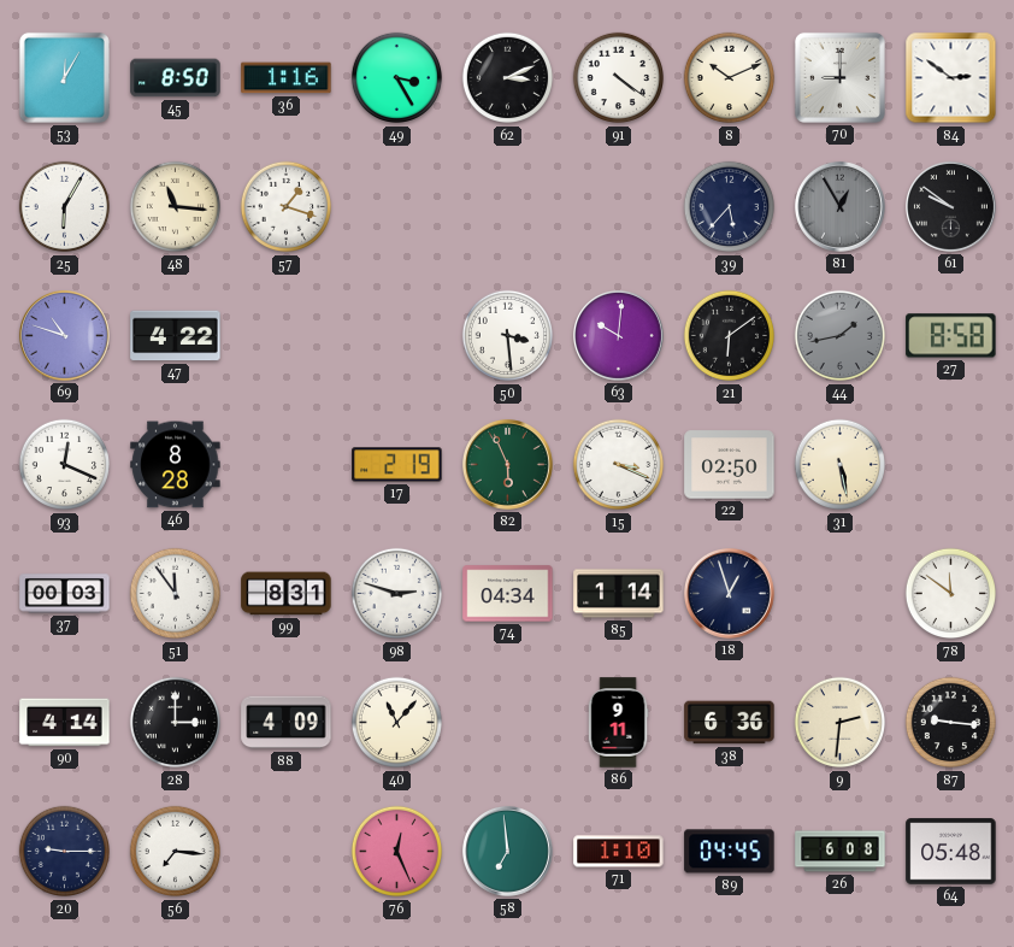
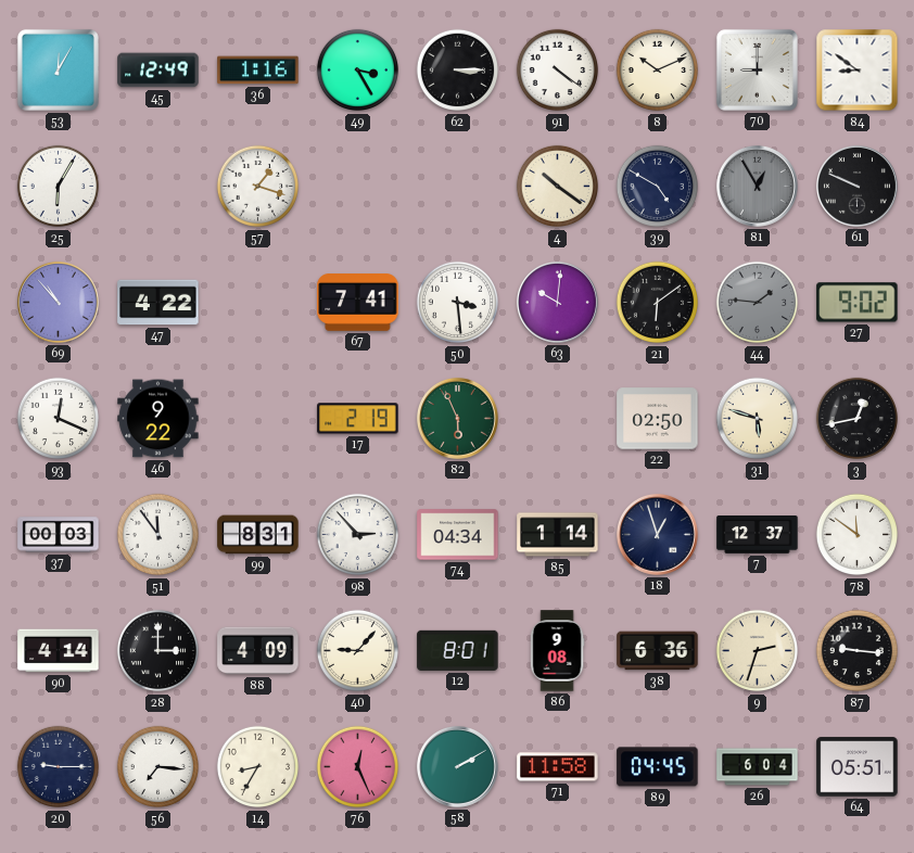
45: 8:50 -> 12:49 (158, 71)
62: 3:11 -> 3:15 (458, 71)
84: 2:51 -> 8:51 (858, 71)
48: 11:16 -> none (176, 207)
4: none -> 10:21 (558, 187)
39: 5:37 -> 4:50 (658, 187)
61: 9:51 -> 9:49 (856, 186)
69: 10:48 -> 10:53 (58, 302)
67: none -> 7:41 (358, 303)
44: 1:43 -> 1:46 (758, 303)
27: 8:58 -> 9:02 (858, 303)
46: 8:28 -> 9:22 (158, 419)
15: 3:19 -> none (619, 465)
31: 5:28 -> 5:48 (758, 419)
3: none -> 12:43 (858, 419)
98: 2:48 -> 2:53 (358, 535)
7: none -> 12:37 (758, 535)
40: 11:07 -> 9:07 (358, 651)
12: none -> 8:01 (458, 650)
86: 9:11 -> 9:08 (557, 651)
9: 2:31 -> 2:33 (758, 651)
14: none -> 8:35 (258, 767)
58: 6:59 -> 2:10 (457, 766)
71: 1:10 -> 11:58 (558, 767)
26: 6:08 -> 6:04 (758, 767)
64: 05:48 -> 05:51 (858, 767)
